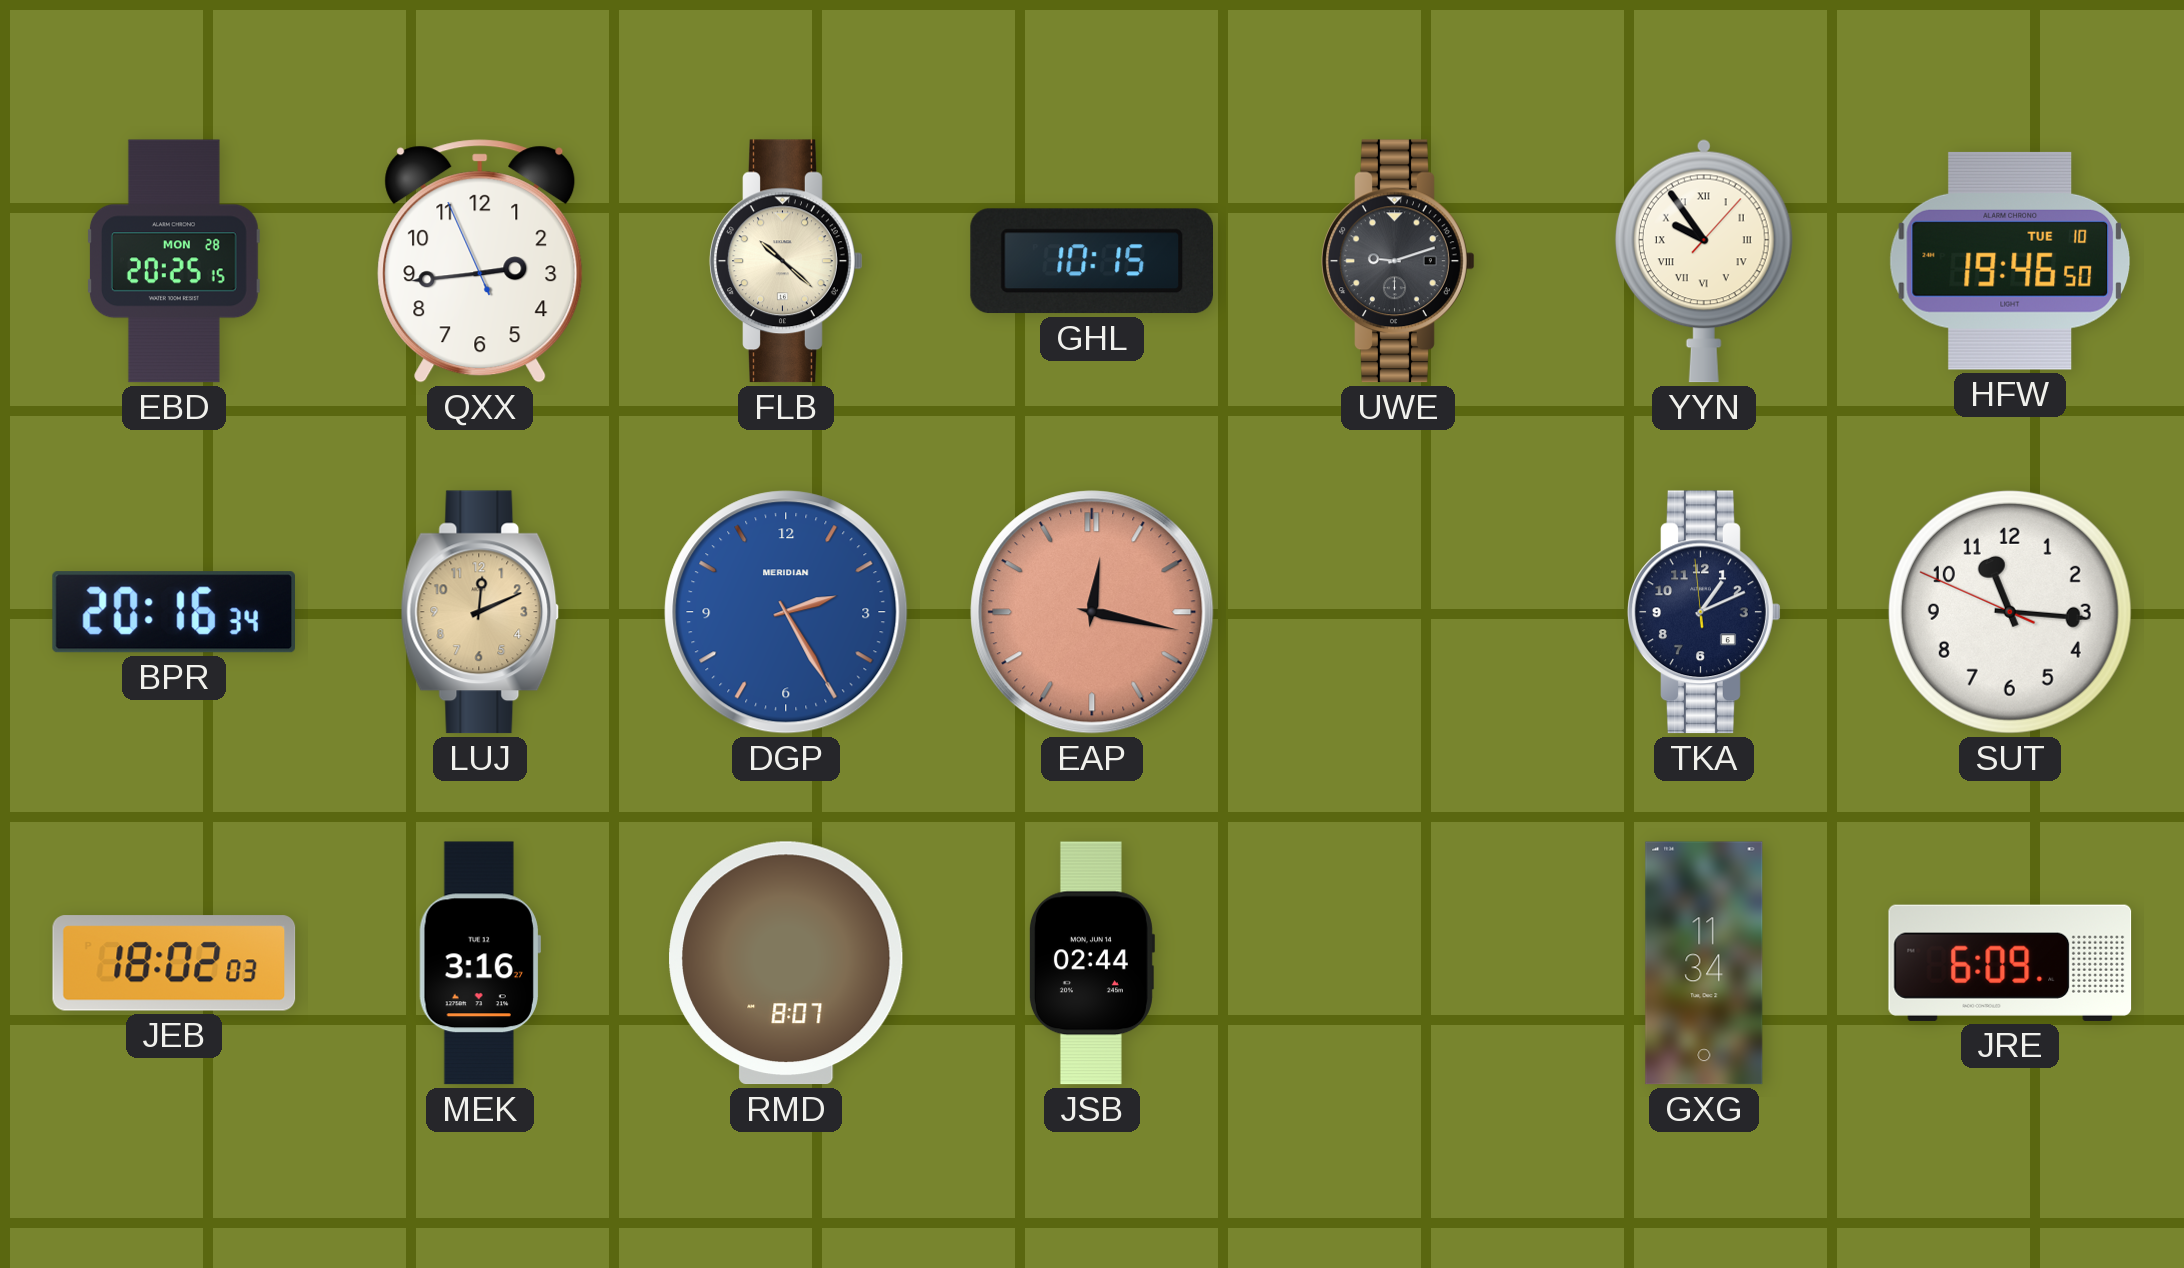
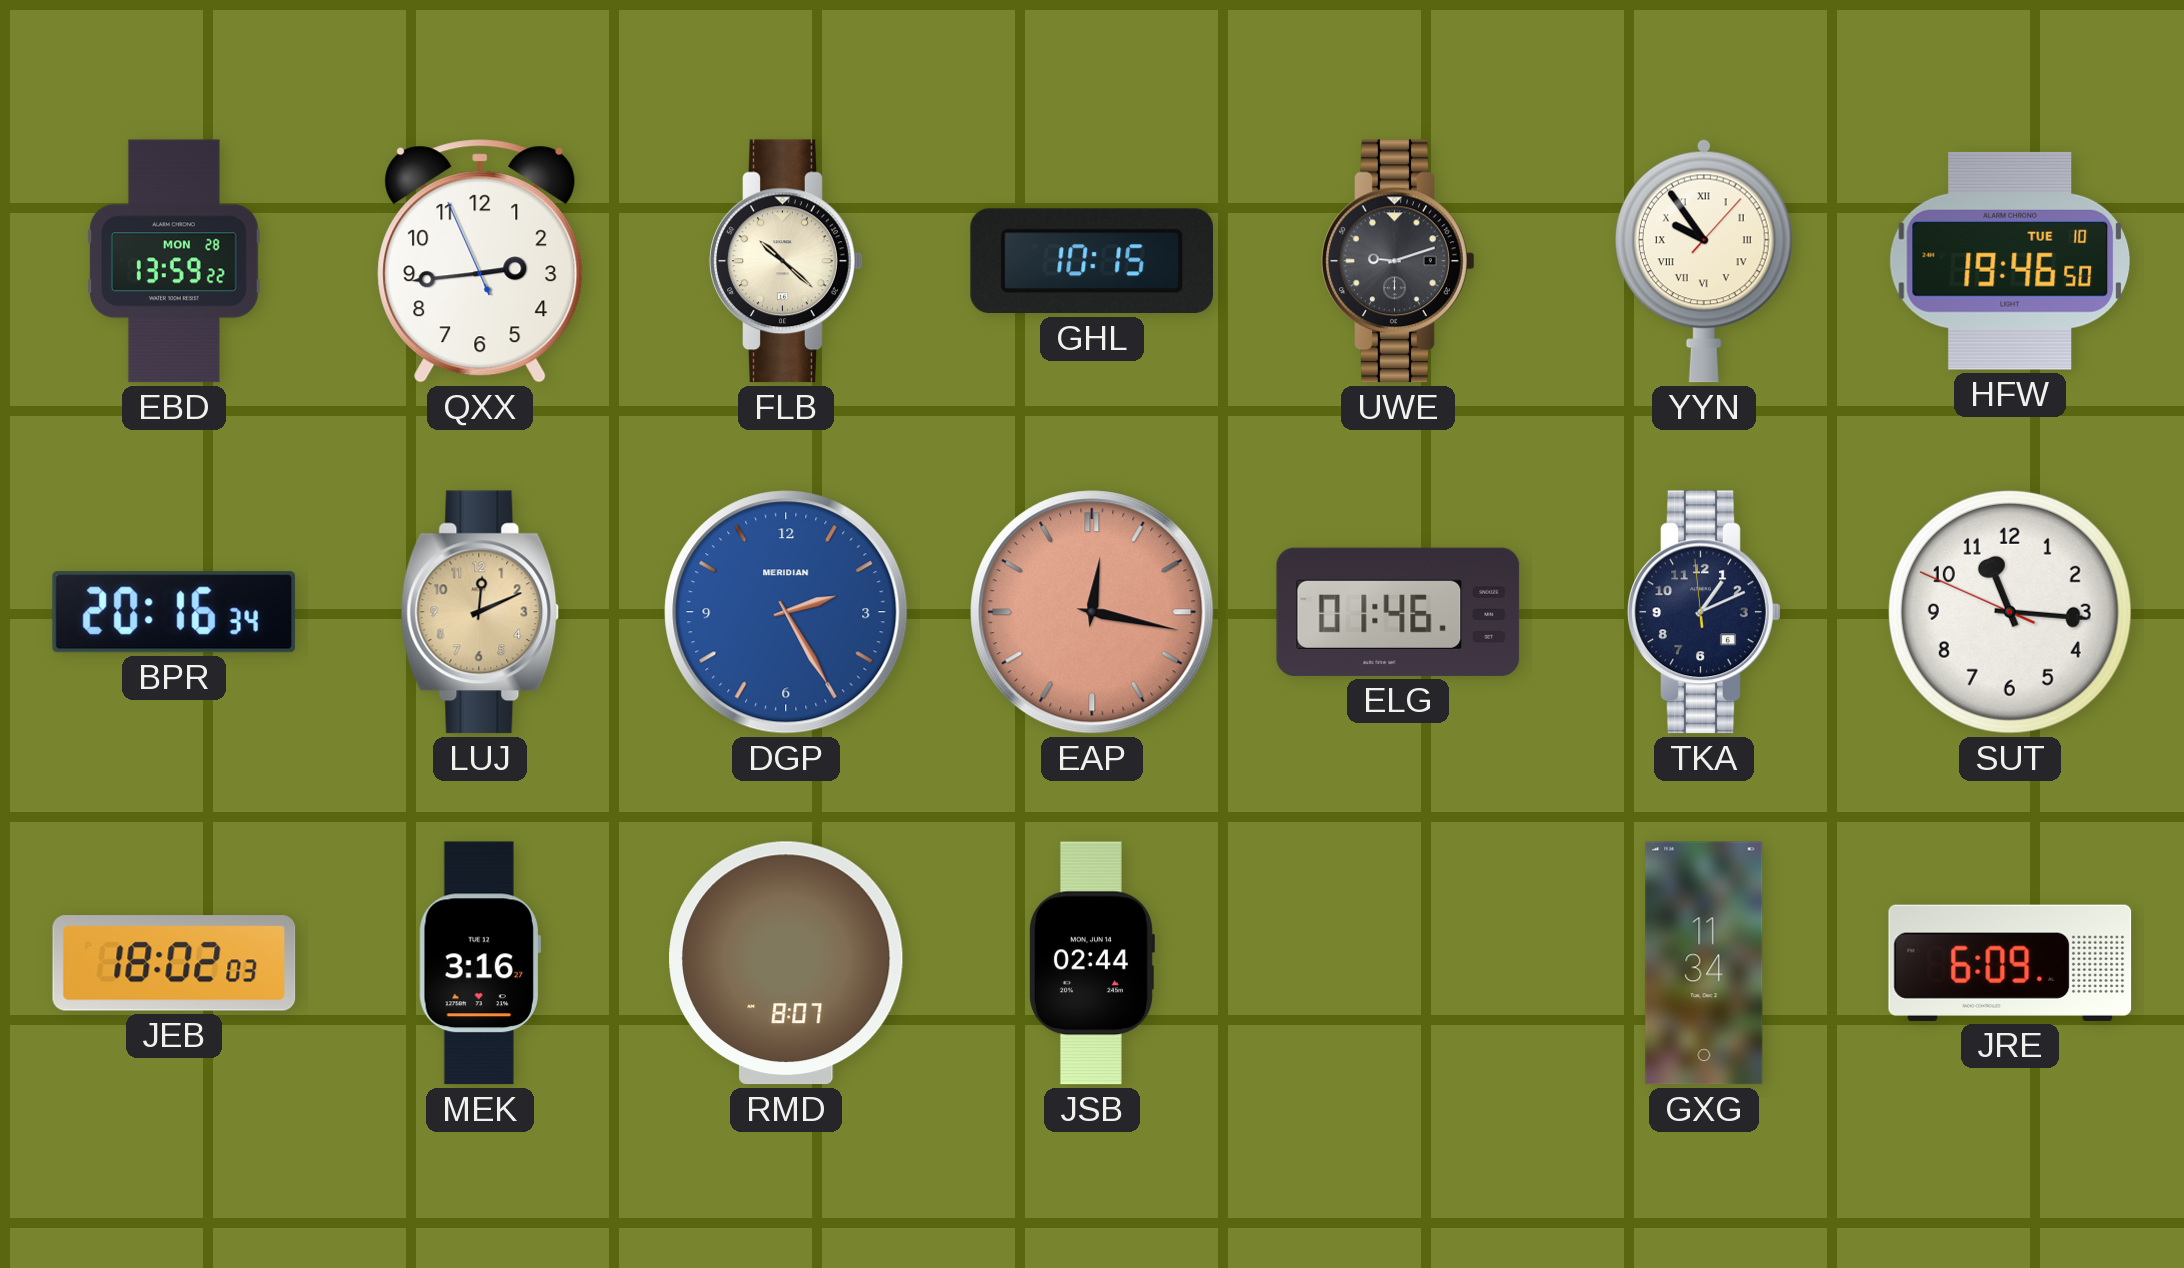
EBD: 20:25 -> 13:59 (174, 261)
ELG: none -> 01:46 (1398, 612)
